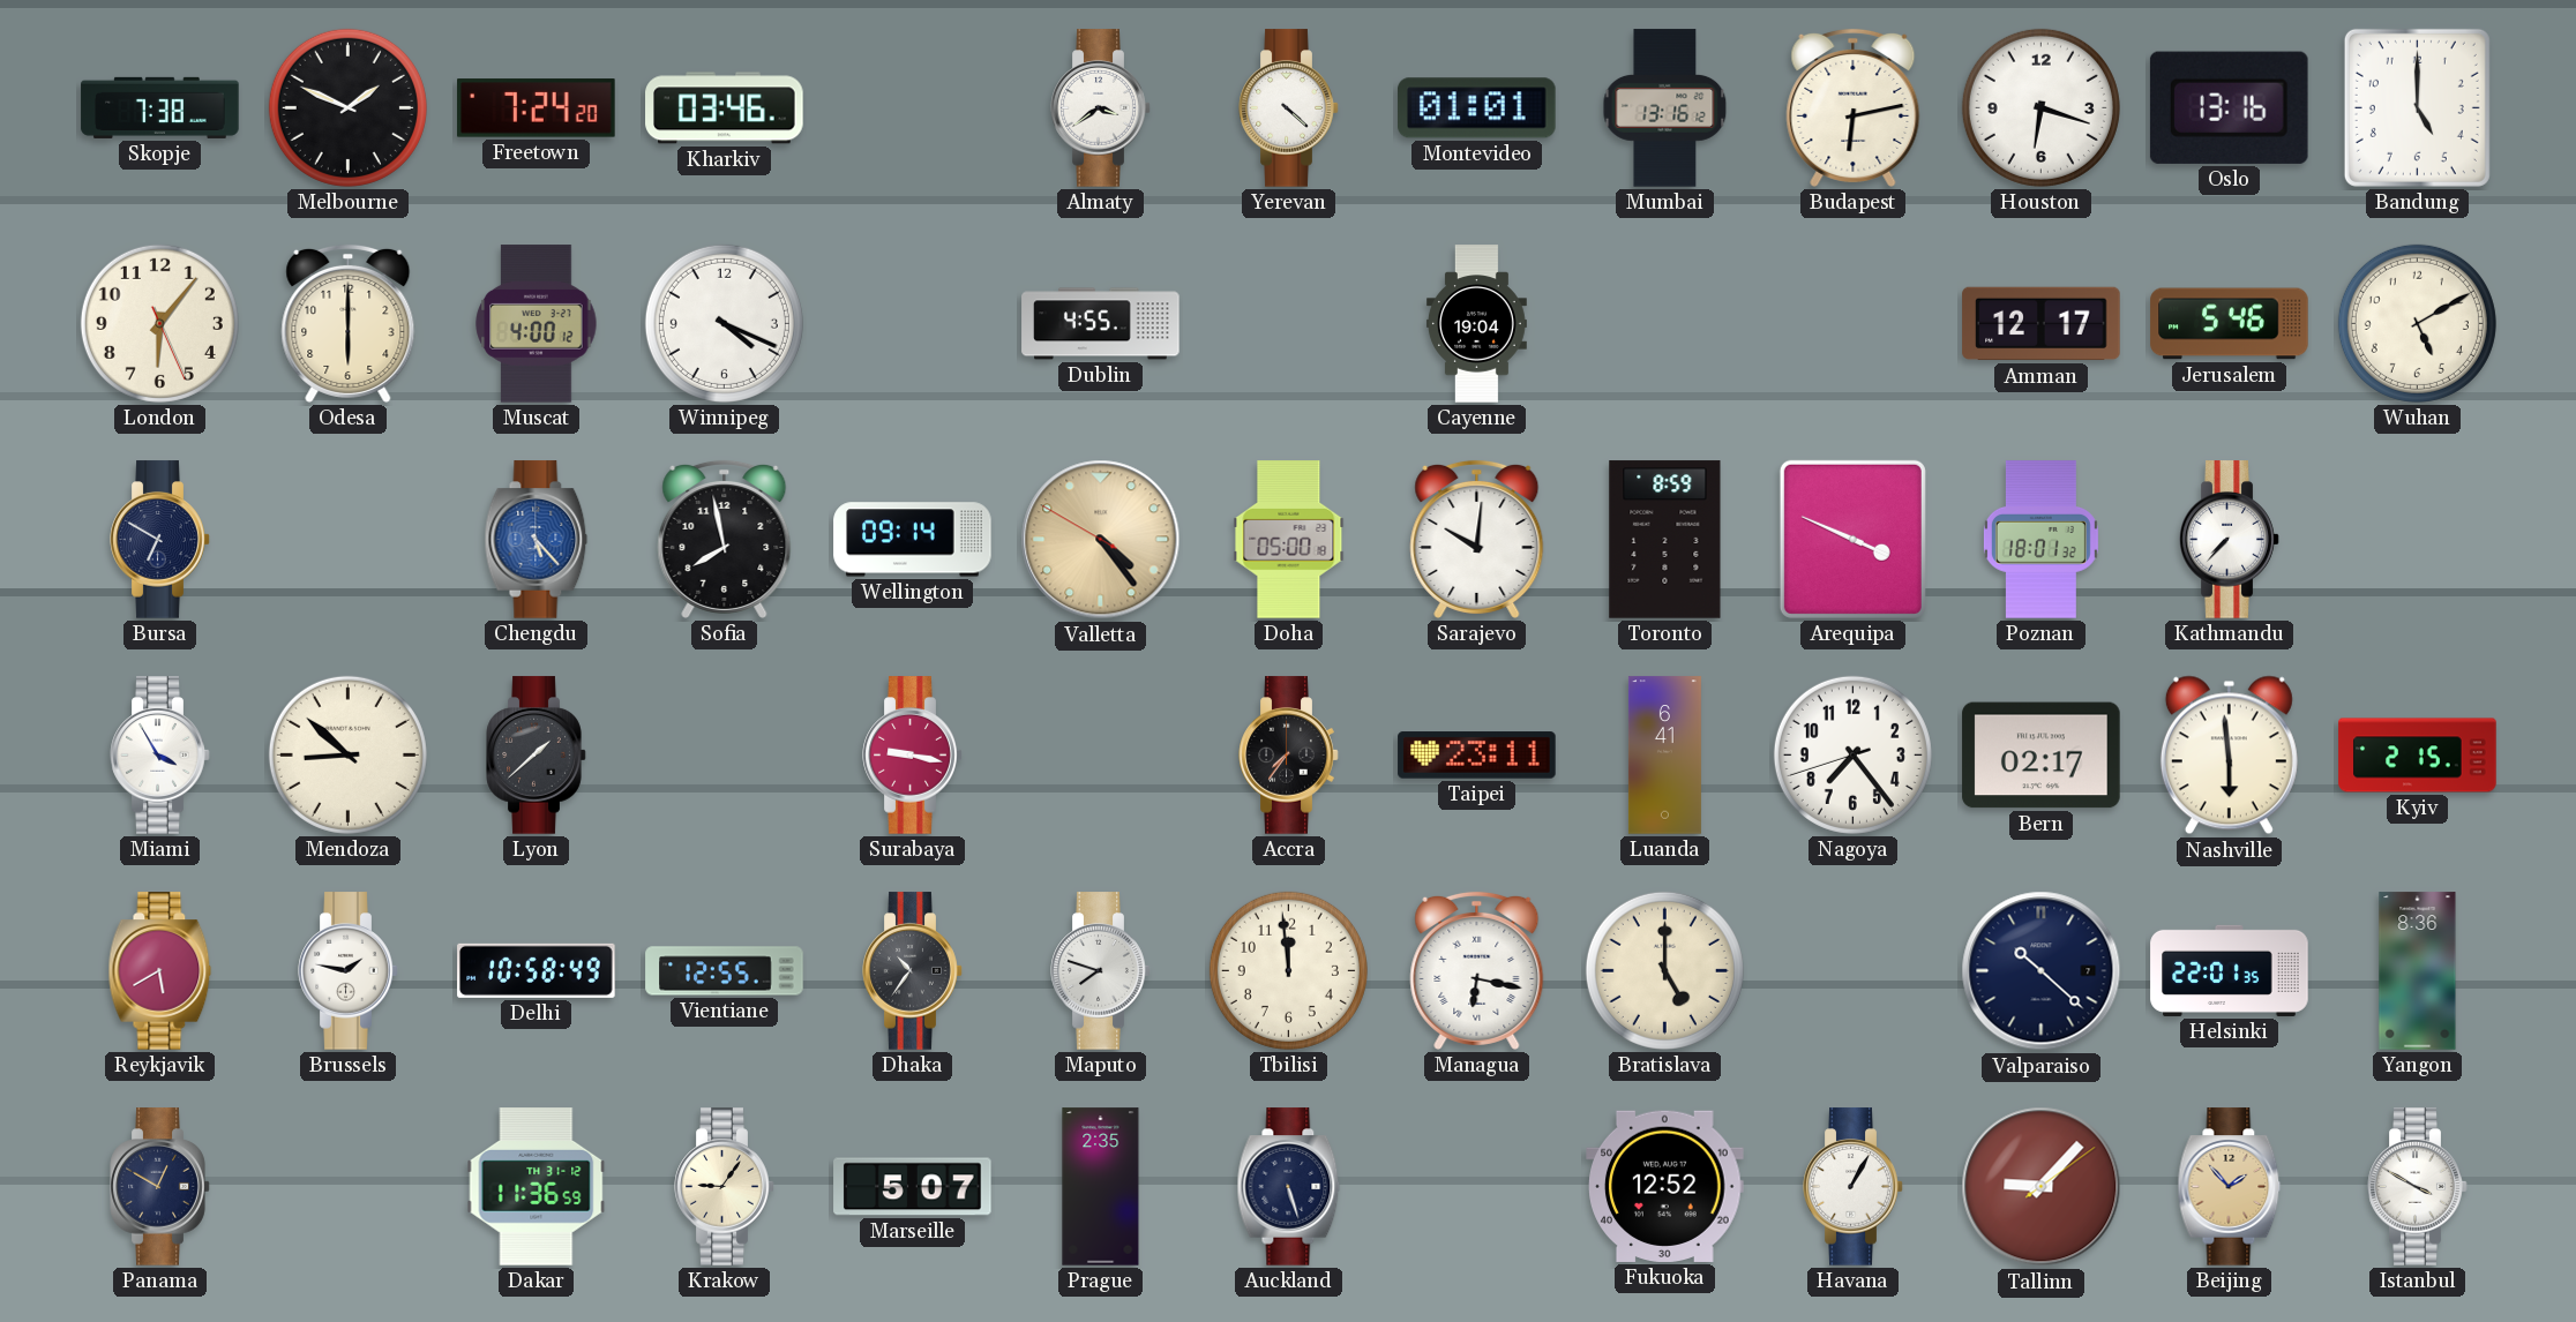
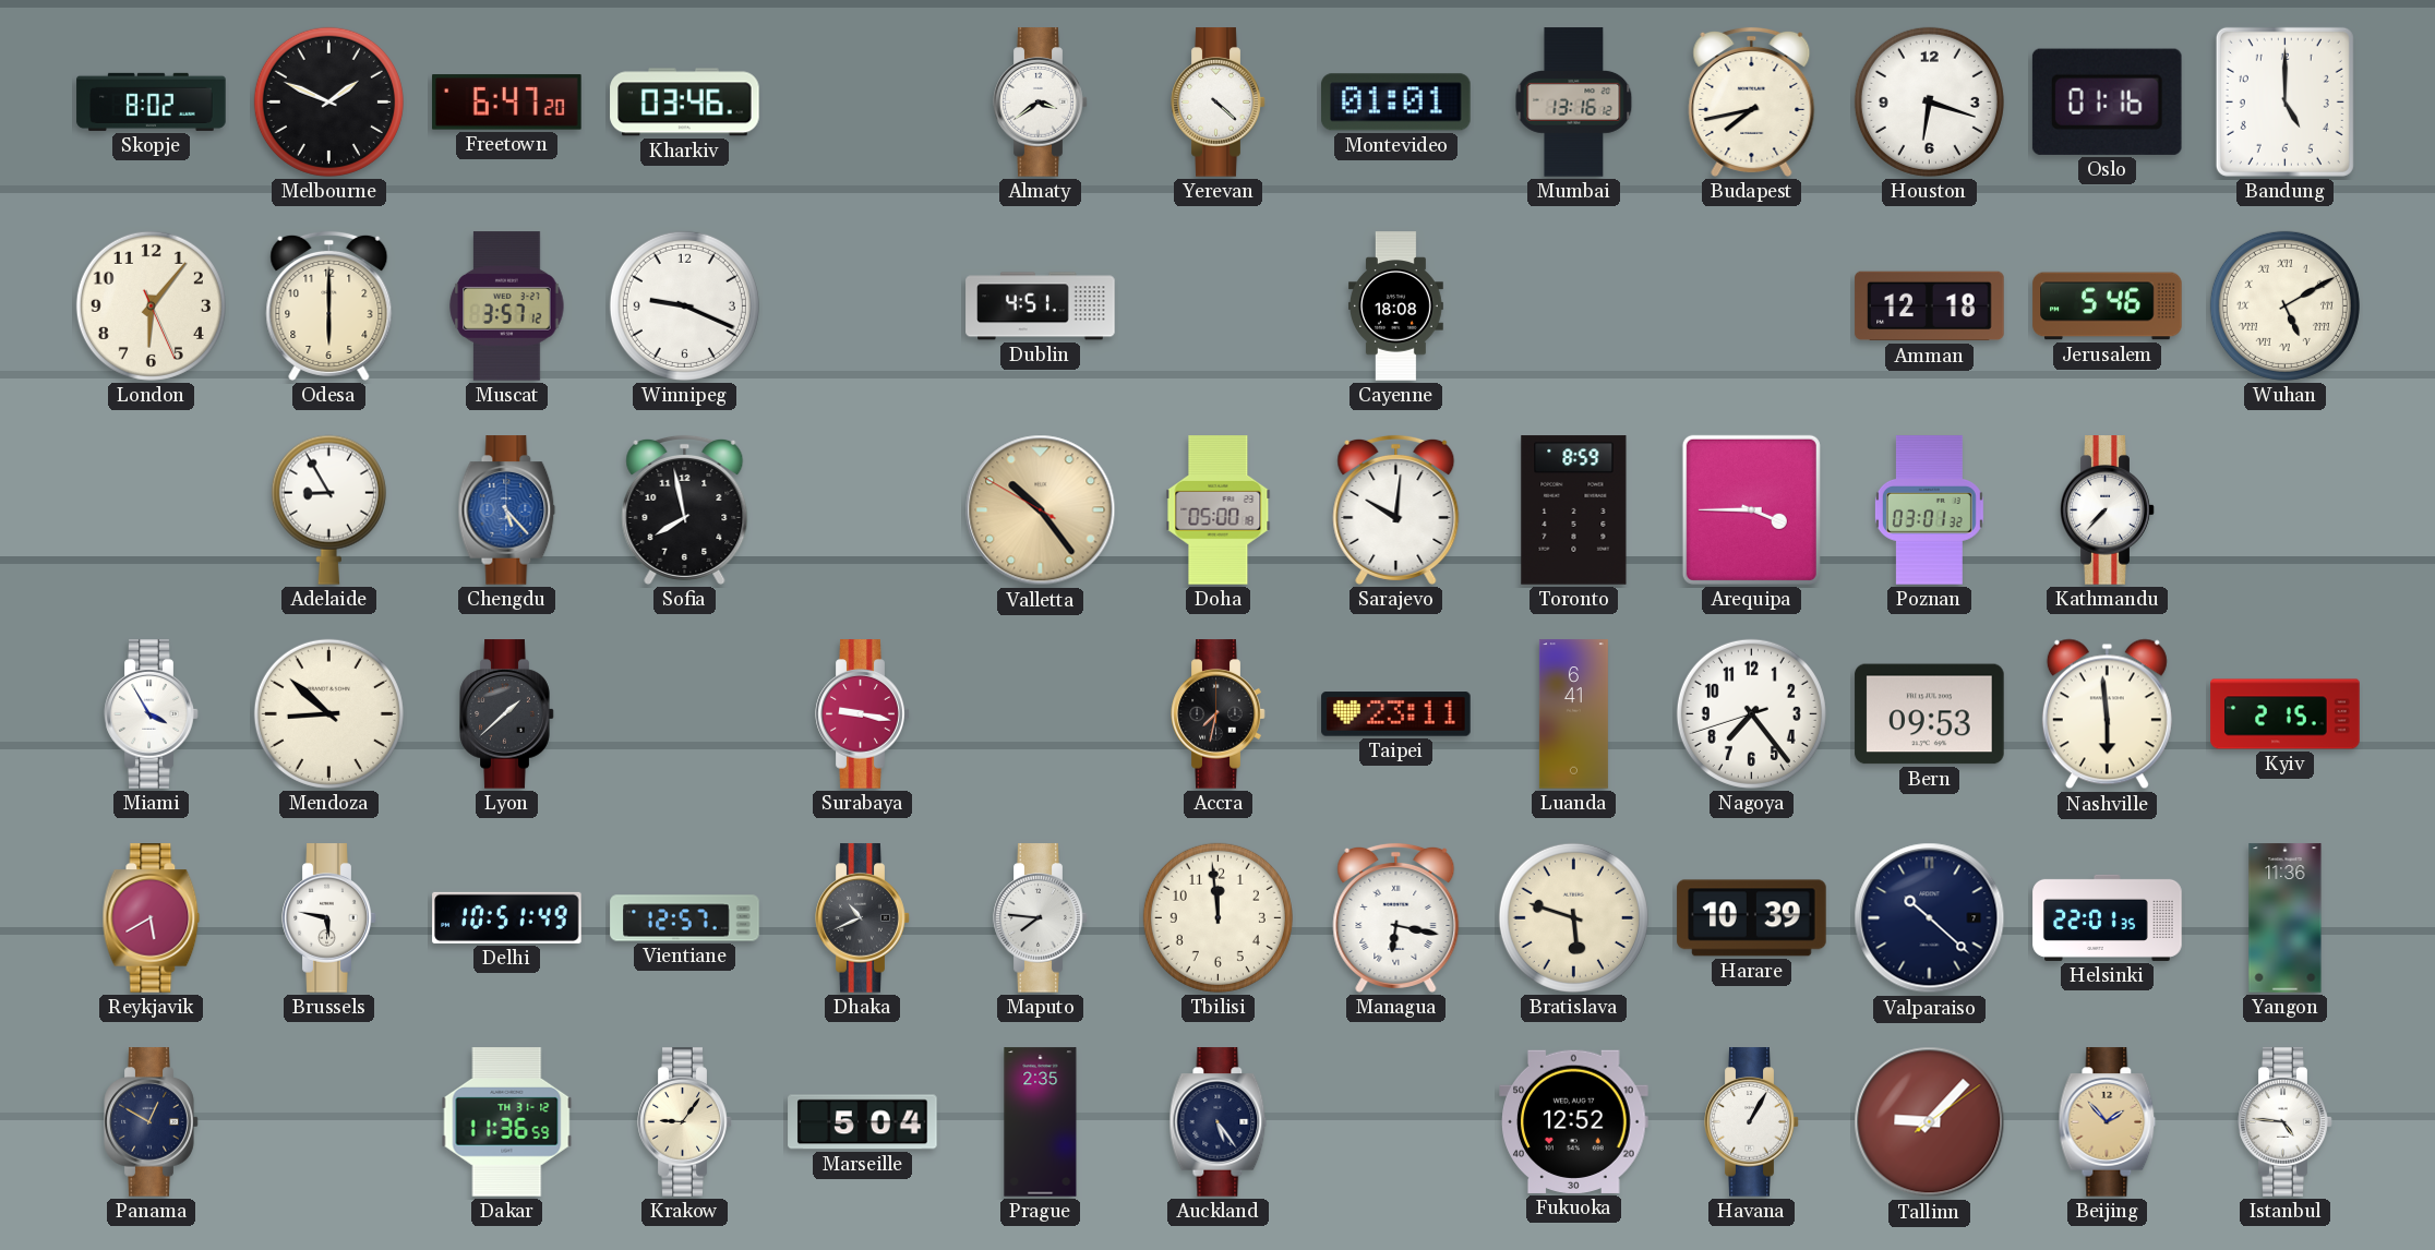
Skopje: 7:38 -> 8:02 (152, 101)
Freetown: 7:24 -> 6:47 (507, 103)
Budapest: 6:13 -> 7:43 (1752, 101)
Oslo: 13:16 -> 01:16 (2107, 101)
Muscat: 4:00 -> 3:57 (507, 307)
Winnipeg: 4:19 -> 9:19 (684, 305)
Dublin: 4:55 -> 4:51 (1041, 307)
Cayenne: 19:04 -> 18:08 (1395, 307)
Amman: 12:17 -> 12:18 (1930, 307)
Wuhan numerals: Arabic -> Roman (2284, 305)
Bursa: 6:50 -> none (160, 540)
Adelaide: none -> 8:55 (328, 509)
Wellington: 09:14 -> none (913, 540)
Valletta: 4:23 -> 10:23 (1041, 510)
Arequipa: 3:49 -> 3:45 (1751, 509)
Poznan: 18:01 -> 03:01 (1929, 510)
Accra: 7:36 -> 7:32 (1219, 714)
Bern: 02:17 -> 09:53 (1930, 714)
Brussels: 1:47 -> 5:47 (329, 918)
Delhi: 10:58 -> 10:51 (507, 917)
Vientiane: 12:55 -> 12:57 (685, 918)
Dhaka: 10:36 -> 10:41 (863, 918)
Maputo: 7:48 -> 7:46 (1041, 918)
Bratislava: 5:00 -> 5:48 (1573, 917)
Harare: none -> 10:39 (1752, 918)
Yangon: 8:36 -> 11:36 (2286, 918)
Marseille: 5:07 -> 5:04 (863, 1122)
Auckland: 5:27 -> 5:24 (1219, 1122)
Istanbul: 3:50 -> 4:46 (2286, 1122)
